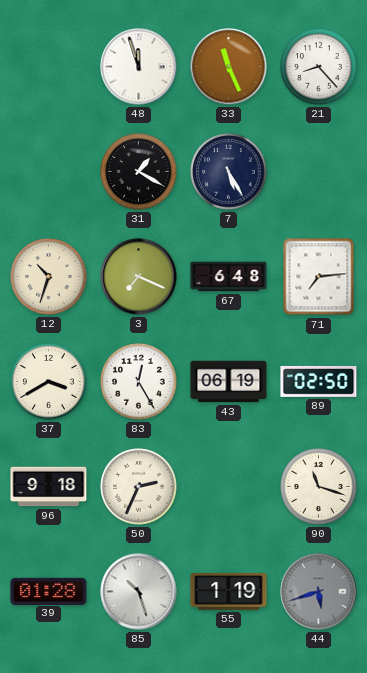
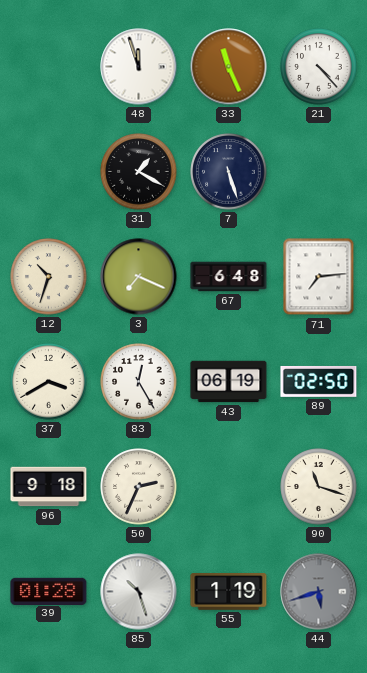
21: 8:23 -> 4:23 (319, 67)
7: 5:25 -> 5:27 (229, 172)
